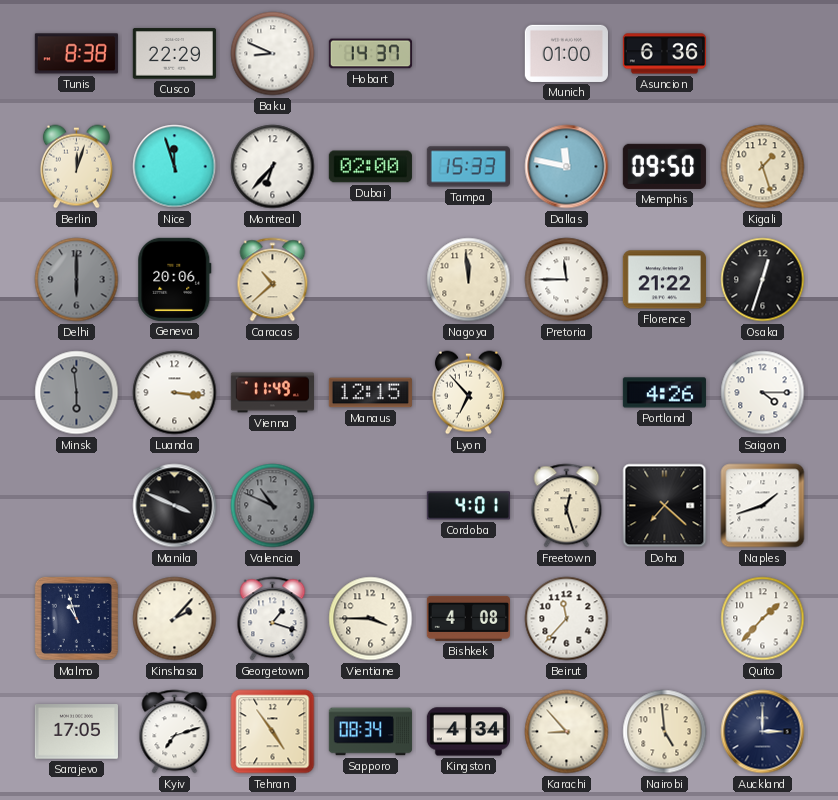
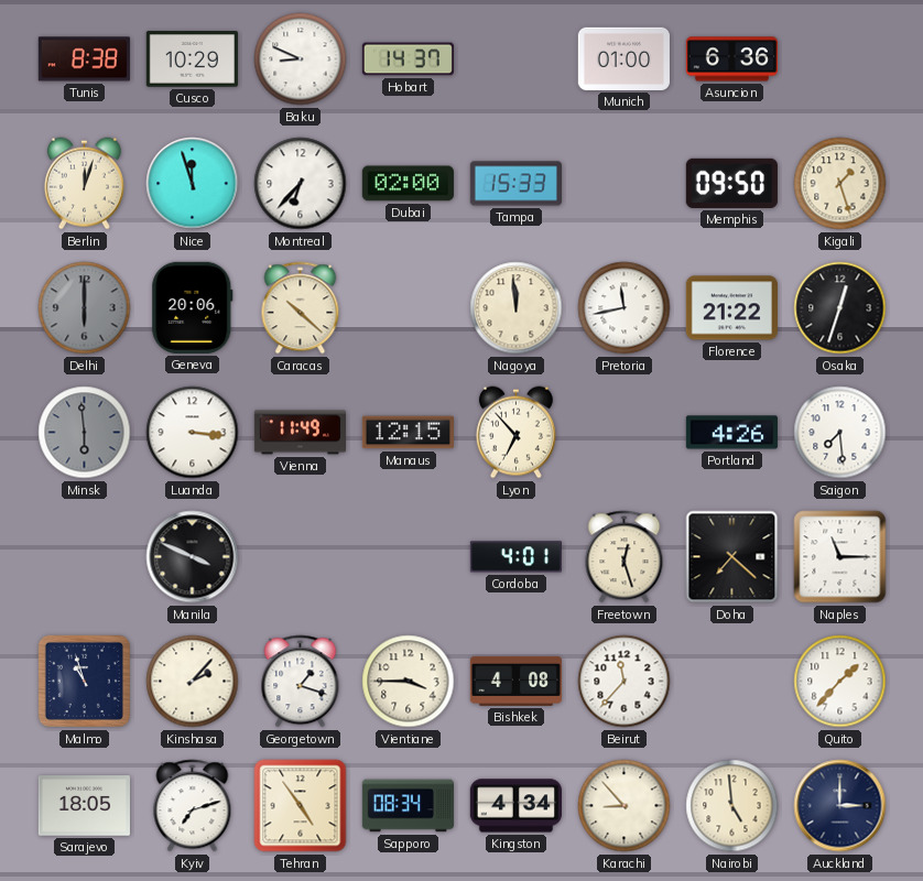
Cusco: 22:29 -> 10:29 (192, 59)
Dallas: 11:47 -> none (567, 167)
Caracas: 10:38 -> 10:22 (301, 308)
Pretoria: 11:45 -> 11:43 (625, 308)
Saigon: 4:15 -> 7:29 (840, 433)
Valencia: 10:49 -> none (273, 506)
Naples: 1:42 -> 11:15 (840, 557)
Sarajevo: 17:05 -> 18:05 (84, 806)
